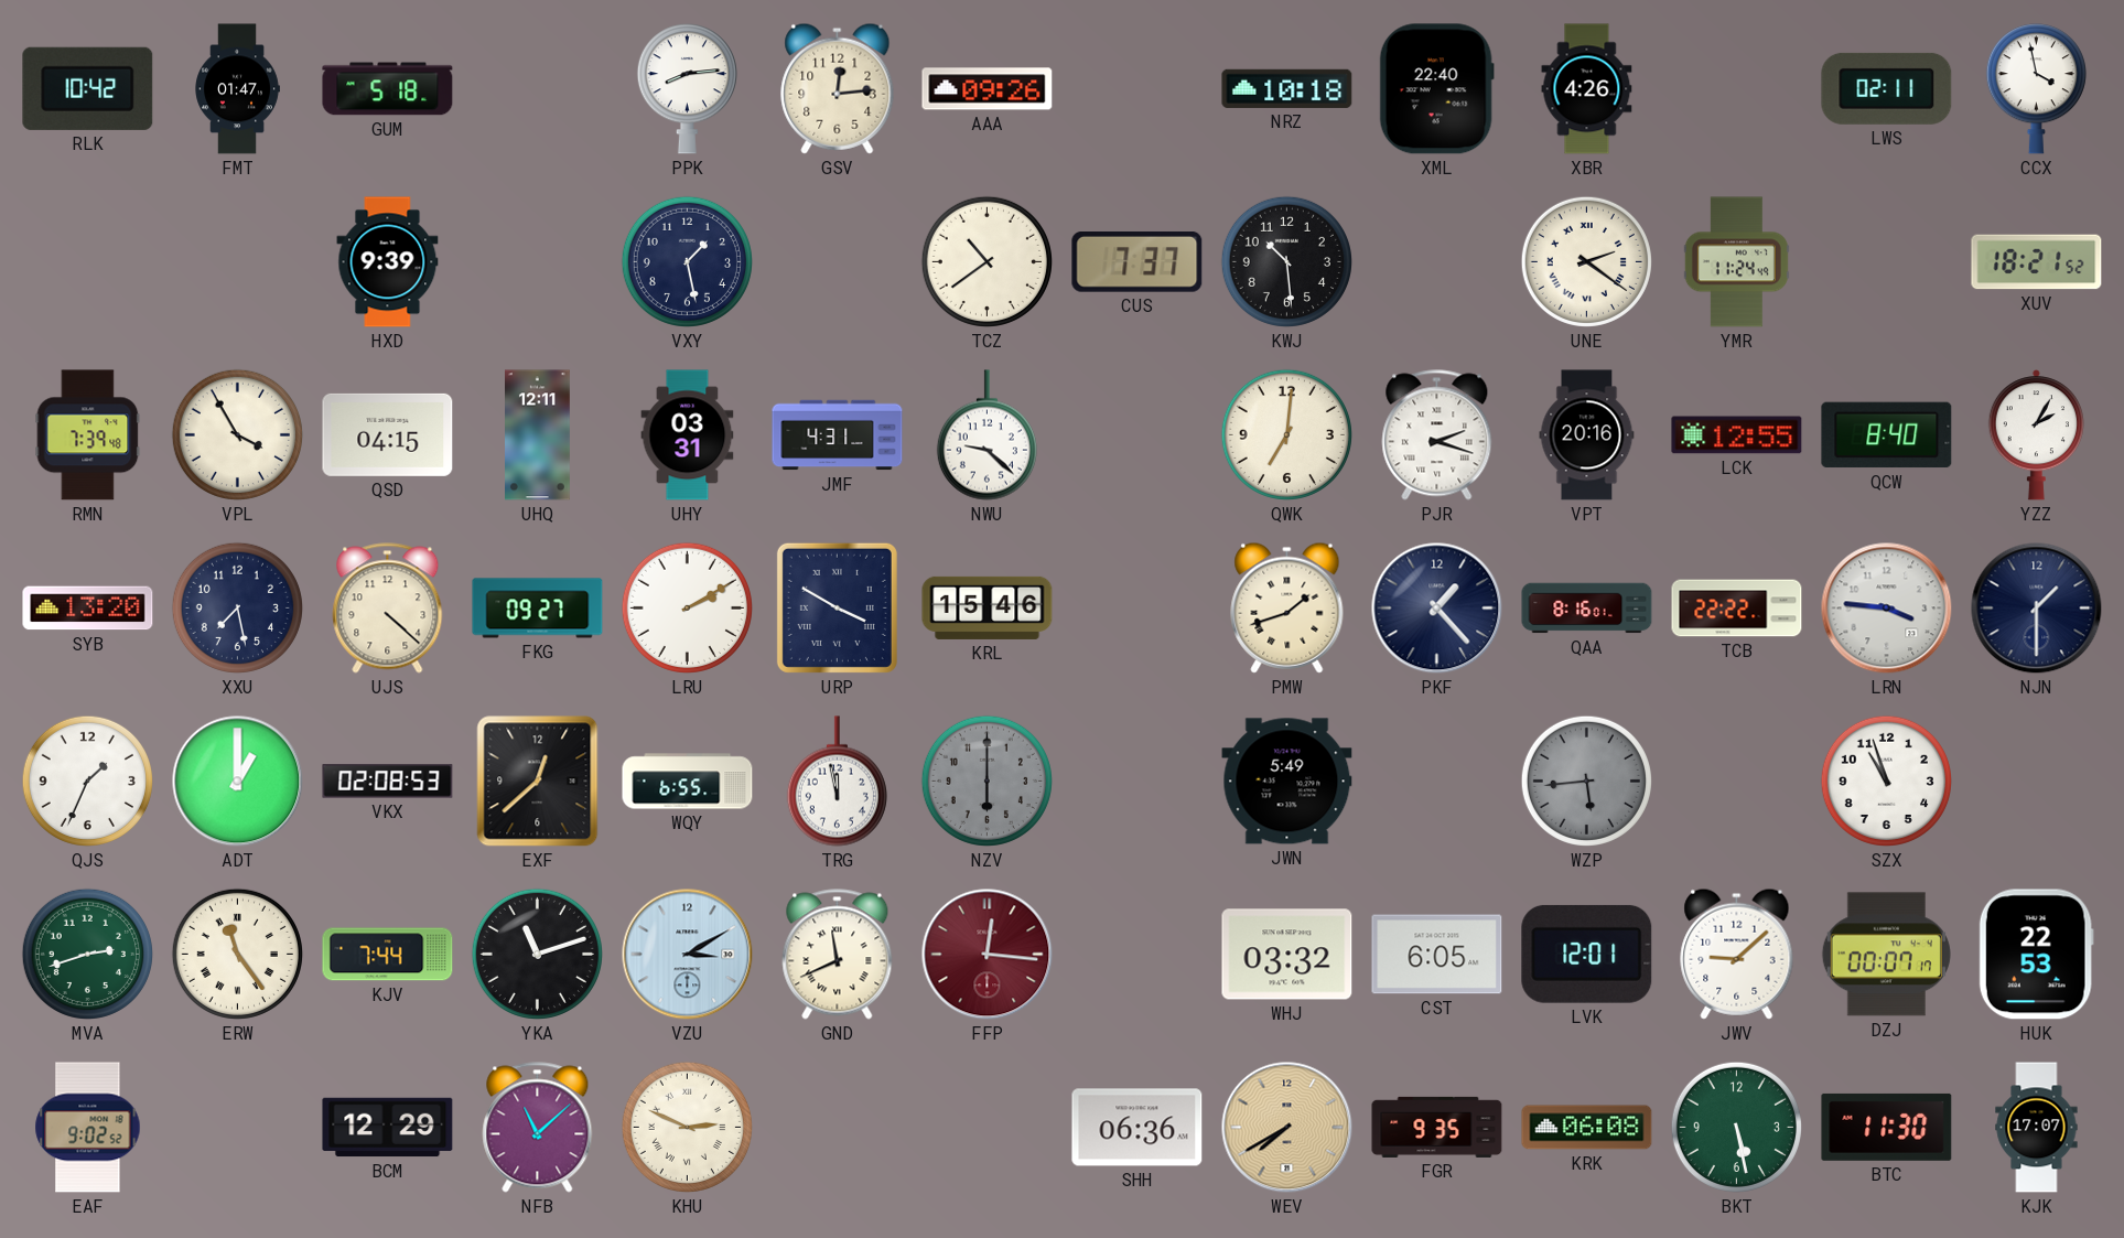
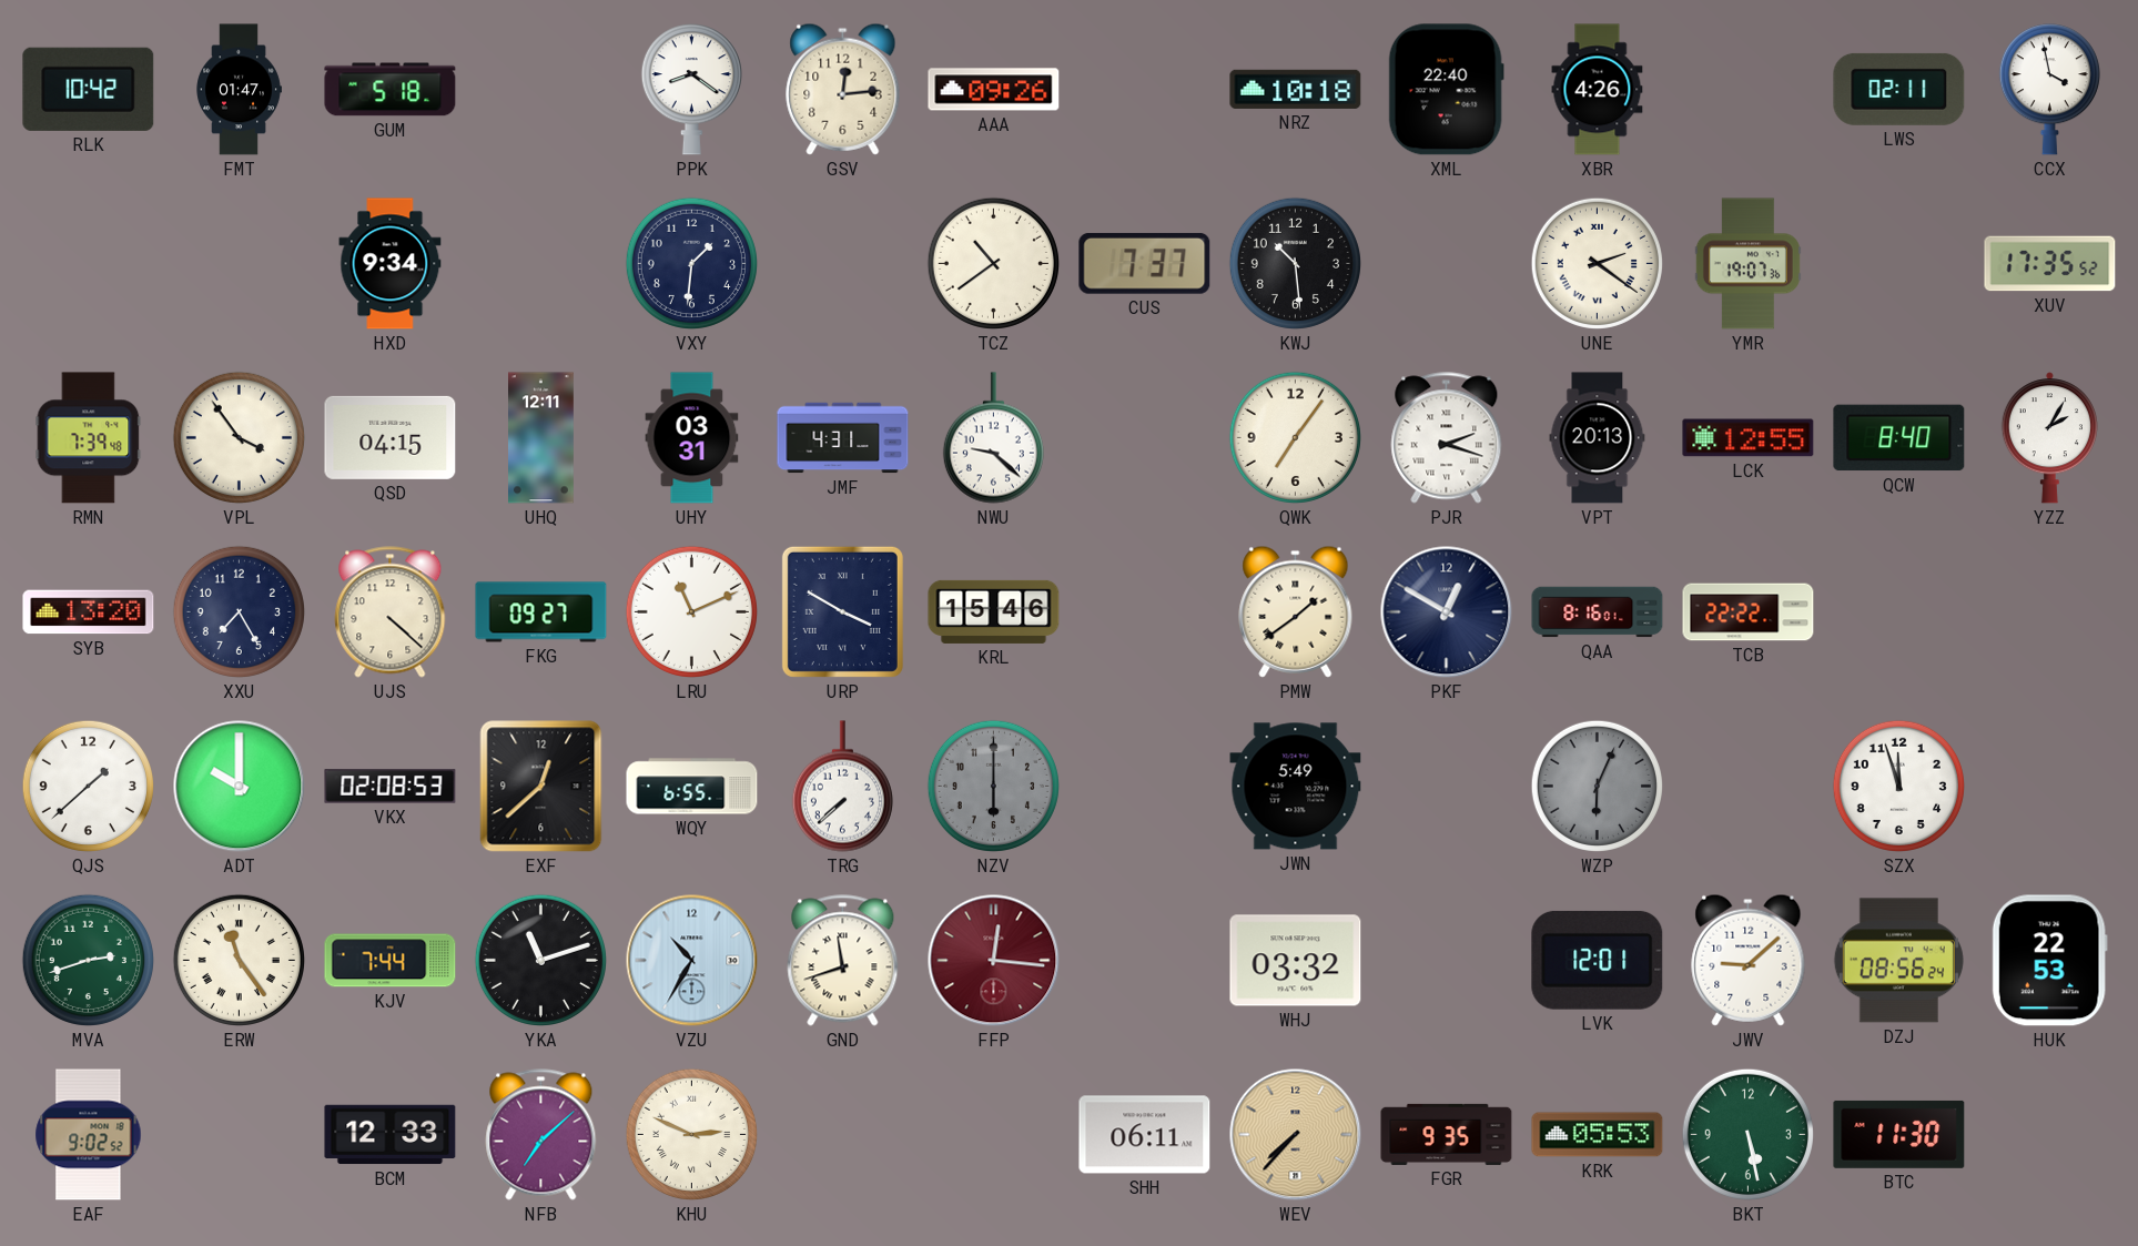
PPK: 8:14 -> 8:21 (691, 90)
HXD: 9:39 -> 9:34 (391, 264)
VXY: 1:28 -> 1:31 (691, 263)
YMR: 11:24 -> 19:07 (1747, 264)
XUV: 18:21 -> 17:35 (2050, 264)
VPL: 3:55 -> 3:54 (239, 437)
QWK: 7:01 -> 7:06 (1295, 437)
VPT: 20:16 -> 20:13 (1598, 438)
XXU: 7:28 -> 7:25 (239, 611)
LRU: 2:10 -> 11:11 (691, 611)
PMW: 1:42 -> 1:39 (1296, 611)
PKF: 1:23 -> 12:50 (1447, 612)
LRN: 3:46 -> none (1887, 609)
NJN: 1:30 -> none (2037, 609)
QJS: 1:34 -> 1:38 (88, 786)
ADT: 1:00 -> 10:00 (240, 787)
TRG: 11:58 -> 7:38 (842, 787)
WZP: 5:44 -> 6:04 (1597, 786)
SZX: 10:57 -> 11:57 (1898, 786)
VZU: 3:10 -> 10:35 (692, 961)
GND: 11:41 -> 11:42 (843, 961)
CST: 6:05 -> none (1437, 955)
DZJ: 00:07 -> 08:56 (1898, 961)
BCM: 12:29 -> 12:33 (391, 1135)
NFB: 11:08 -> 7:08 (541, 1135)
SHH: 06:36 -> 06:11 (1145, 1135)
WEV: 7:40 -> 7:37 (1296, 1135)
KRK: 06:08 -> 05:53 (1598, 1135)
KJK: 17:07 -> none (2037, 1128)
